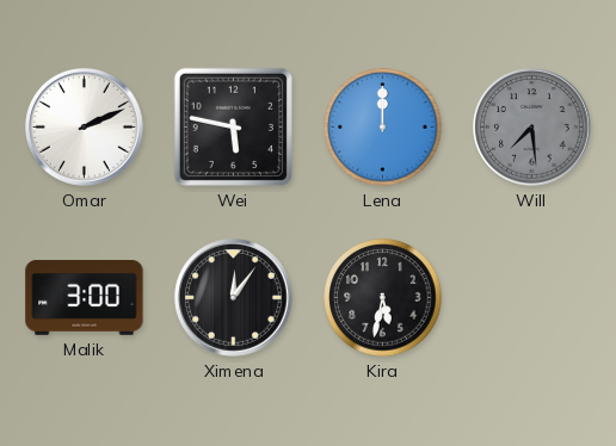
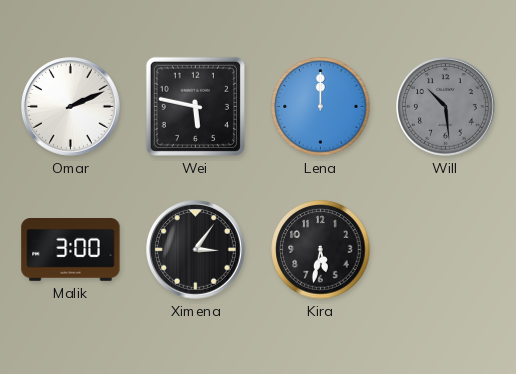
Will: 7:29 -> 10:29 (446, 107)
Ximena: 12:06 -> 3:06 (196, 250)
